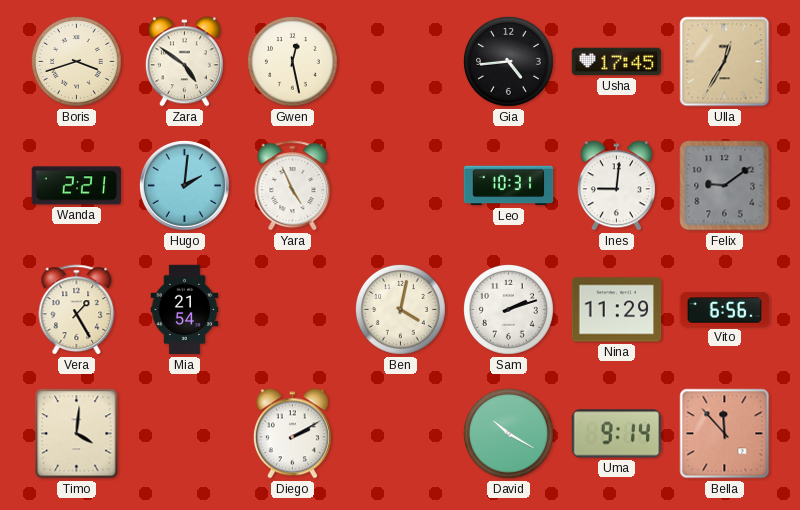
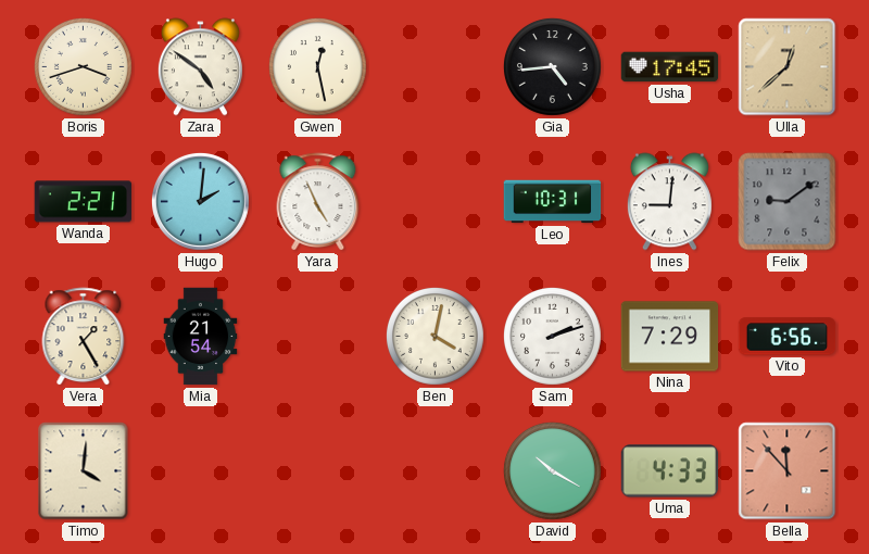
Ulla: 12:35 -> 12:38 (788, 67)
Nina: 11:29 -> 7:29 (670, 337)
Diego: 2:10 -> none (292, 434)
Uma: 9:14 -> 4:33 (670, 471)
